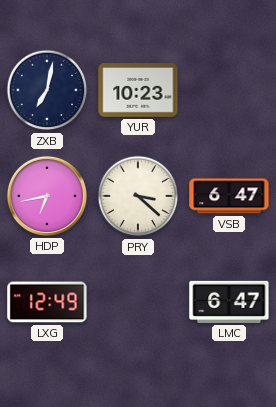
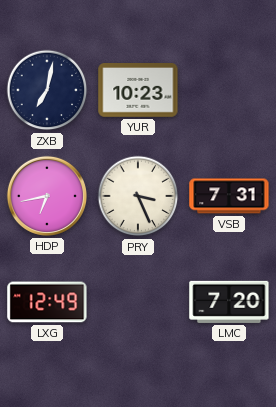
PRY: 3:22 -> 3:26 (138, 196)
VSB: 6:47 -> 7:31 (229, 196)
LMC: 6:47 -> 7:20 (229, 302)
